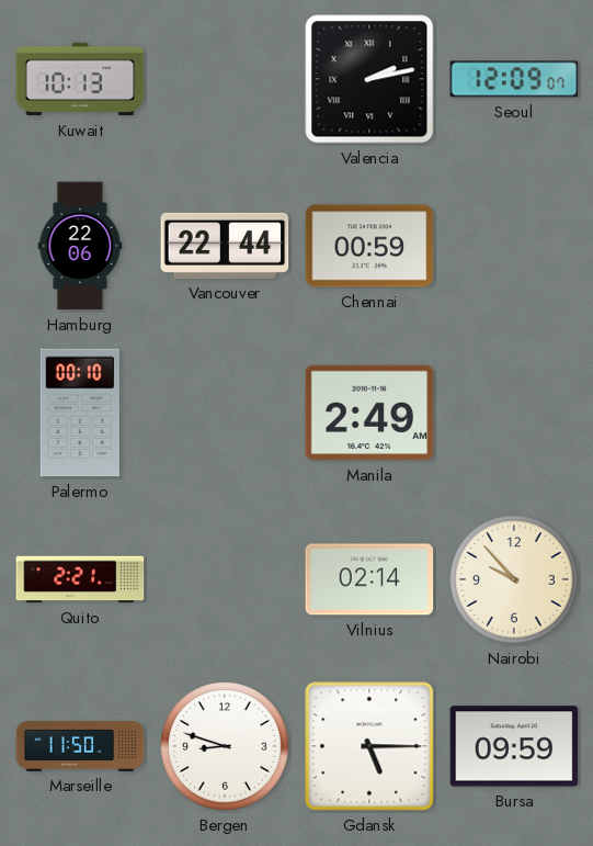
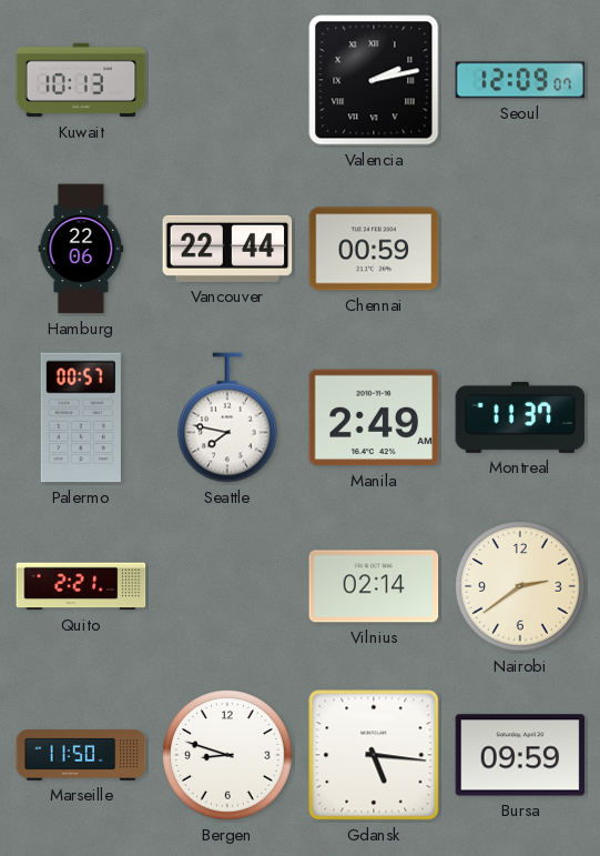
Palermo: 00:10 -> 00:57 (81, 417)
Seattle: none -> 7:47 (228, 417)
Montreal: none -> 11:37 (520, 417)
Nairobi: 9:53 -> 2:39 (520, 586)
Gdansk: 5:15 -> 5:16 (374, 755)
